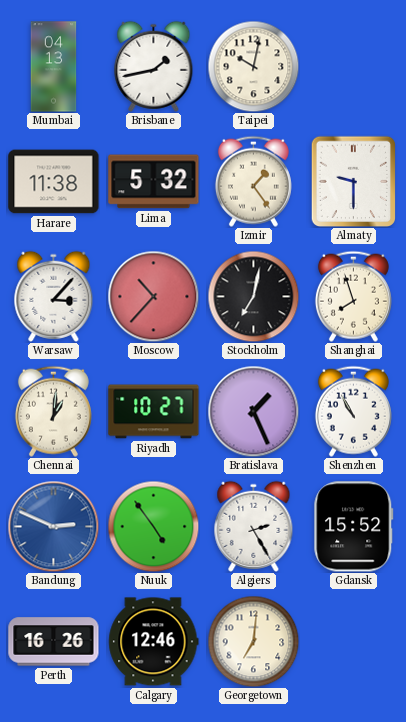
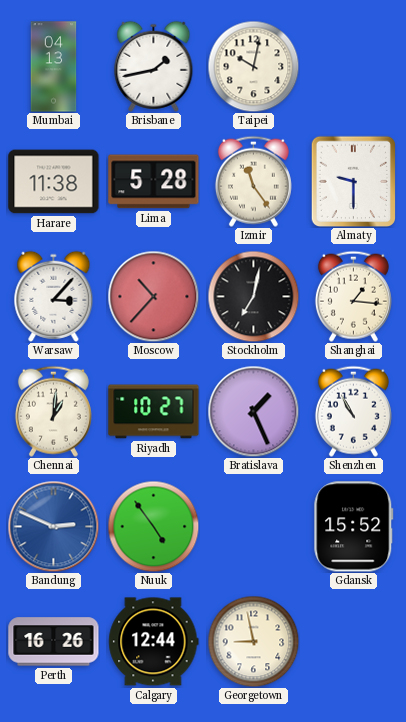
Lima: 5:32 -> 5:28 (154, 182)
Izmir: 1:24 -> 11:24 (253, 181)
Shanghai: 7:57 -> 1:16 (353, 296)
Algiers: 2:25 -> none (254, 526)
Calgary: 12:46 -> 12:44 (154, 642)
Georgetown: 7:01 -> 8:58 (253, 641)
